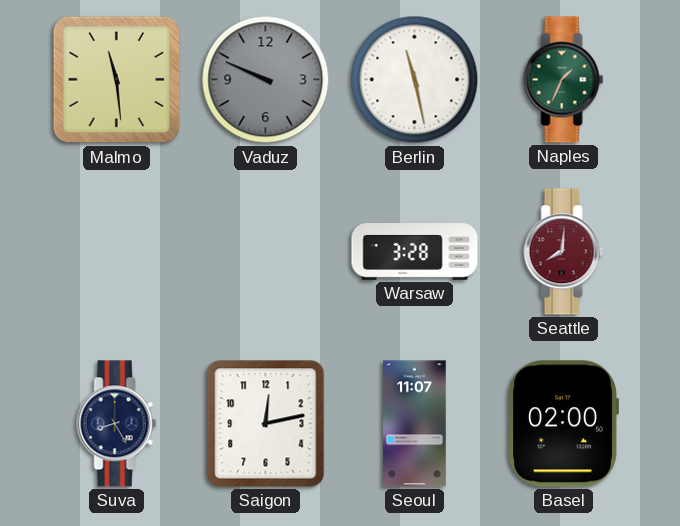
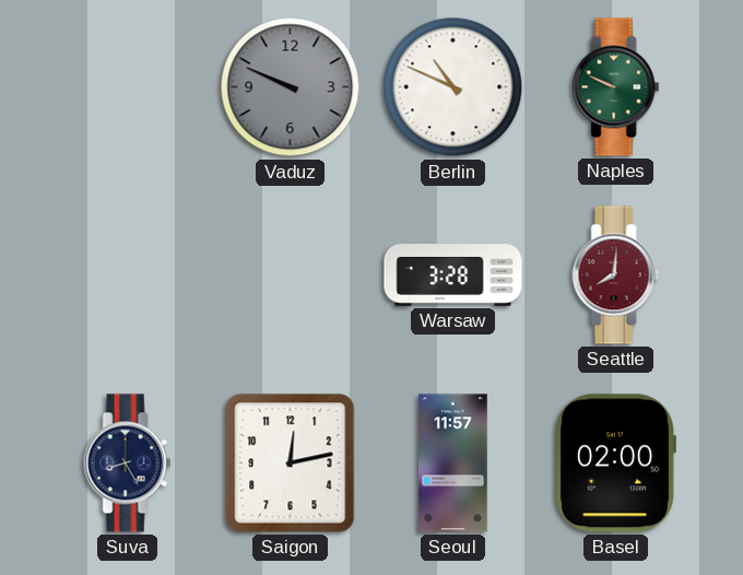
Malmo: 11:29 -> none (117, 80)
Berlin: 11:28 -> 10:49 (453, 87)
Naples: 1:34 -> 9:49 (616, 87)
Seoul: 11:07 -> 11:57 (453, 463)
